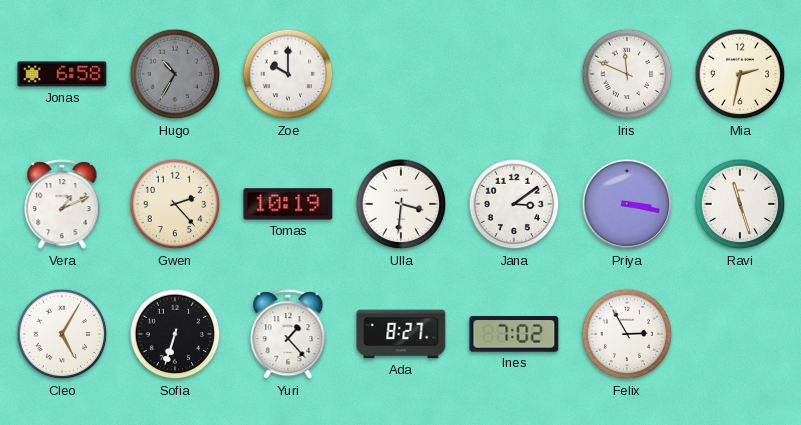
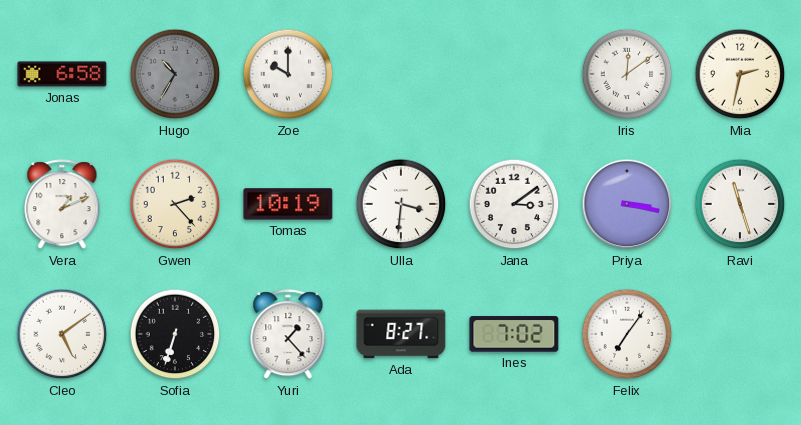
Iris: 11:49 -> 12:09 (627, 74)
Cleo: 5:05 -> 5:09 (62, 334)
Felix: 2:55 -> 7:06 (627, 334)
